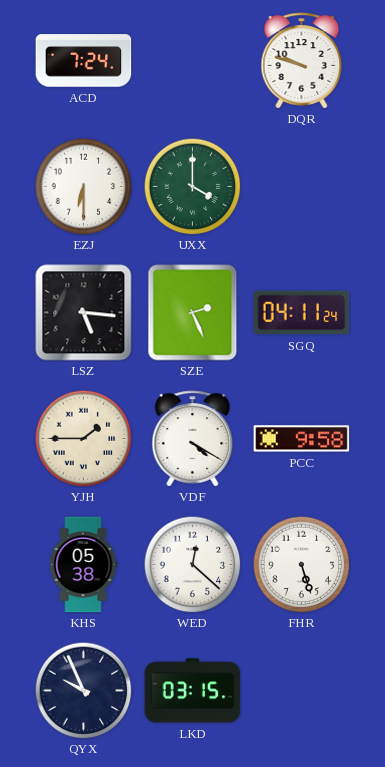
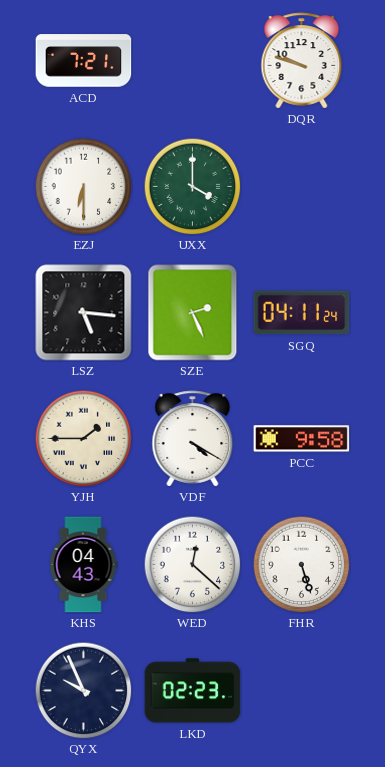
ACD: 7:24 -> 7:21 (84, 61)
KHS: 05:38 -> 04:43 (83, 565)
LKD: 03:15 -> 02:23 (193, 691)
